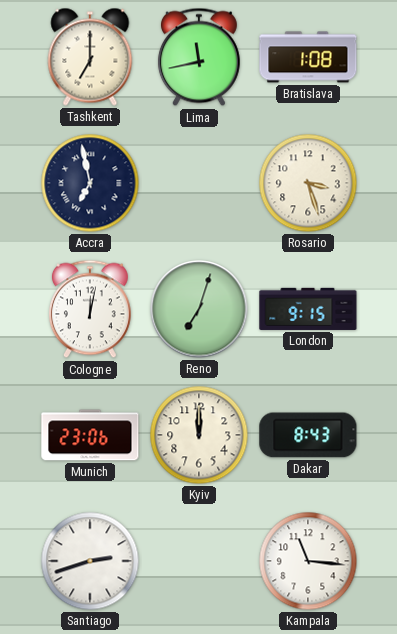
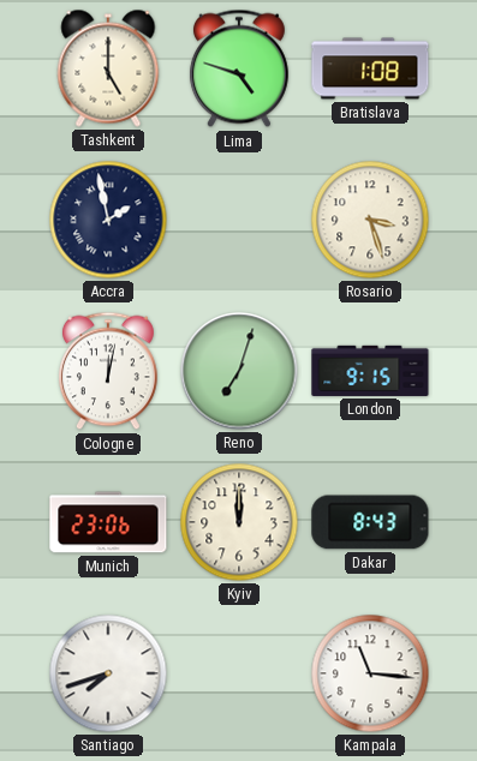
Tashkent: 7:00 -> 5:00 (108, 68)
Lima: 11:43 -> 4:48 (239, 68)
Accra: 6:58 -> 1:58 (108, 220)
Santiago: 2:42 -> 7:42 (108, 673)
